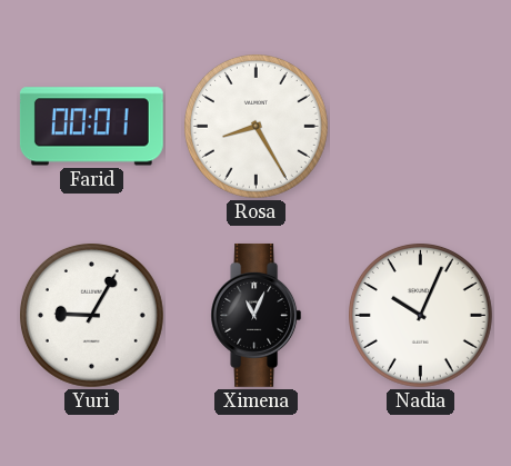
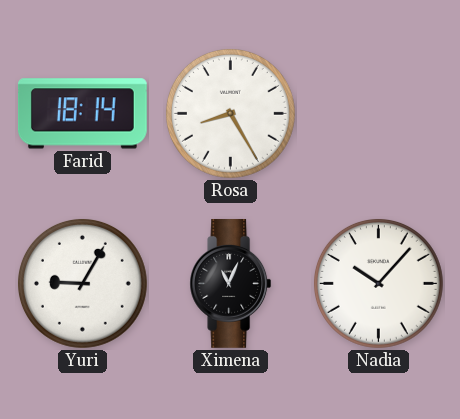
Farid: 00:01 -> 18:14 (82, 114)
Nadia: 10:04 -> 10:07 (378, 283)
